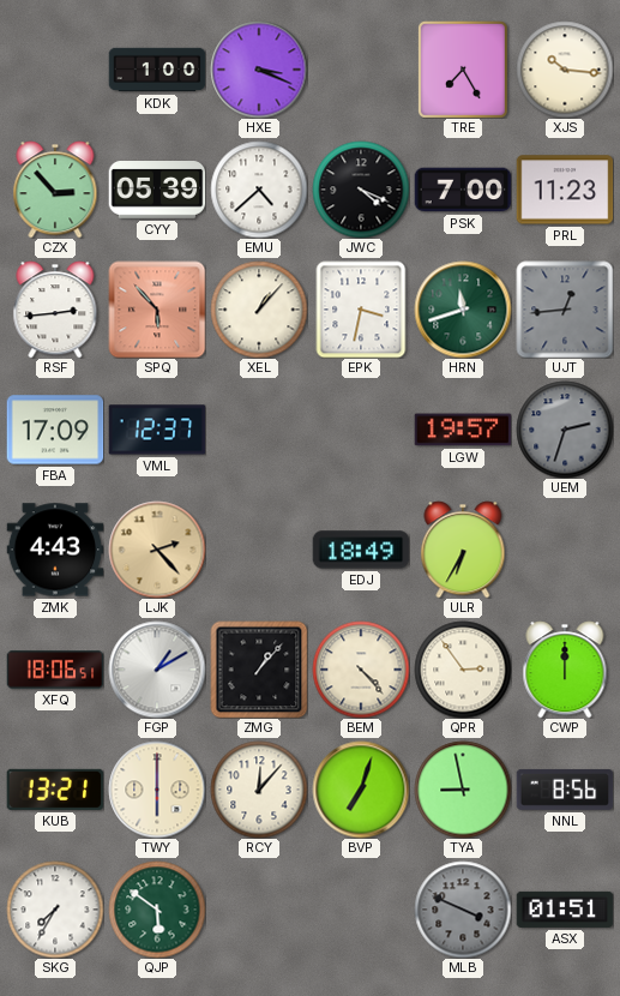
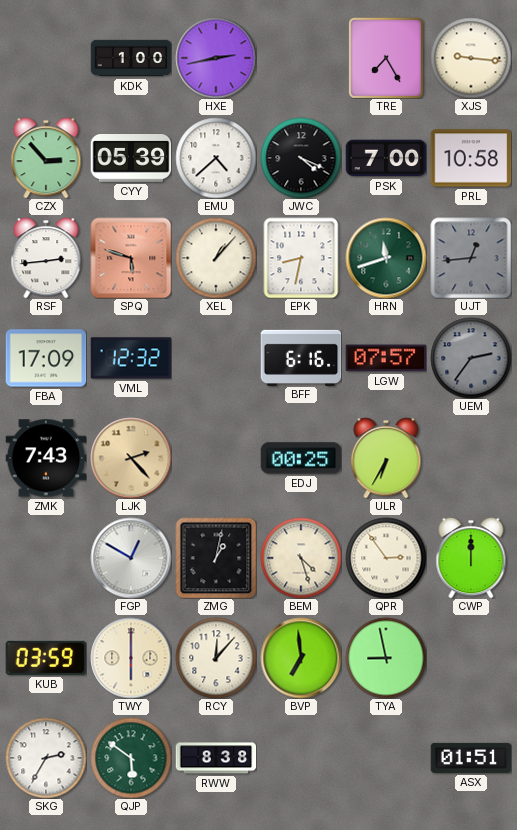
HXE: 3:19 -> 2:43 (216, 58)
XJS: 10:16 -> 9:16 (471, 58)
PRL: 11:23 -> 10:58 (471, 158)
SPQ: 5:53 -> 5:48 (131, 258)
EPK: 3:32 -> 8:32 (301, 258)
VML: 12:37 -> 12:32 (131, 358)
BFF: none -> 6:16 (301, 357)
LGW: 19:57 -> 07:57 (386, 358)
UEM: 2:33 -> 2:36 (471, 358)
ZMK: 4:43 -> 7:43 (46, 458)
EDJ: 18:49 -> 00:25 (301, 458)
XFQ: 18:06 -> none (55, 670)
FGP: 1:10 -> 12:50 (131, 558)
ZMG: 1:07 -> 1:02 (216, 558)
BEM: 4:23 -> 4:27 (301, 558)
KUB: 13:21 -> 03:59 (46, 658)
BVP: 7:03 -> 6:59 (301, 658)
NNL: 8:56 -> none (565, 790)
SKG: 7:35 -> 2:35 (46, 758)
RWW: none -> 8:38 (216, 758)
MLB: 3:49 -> none (463, 910)
